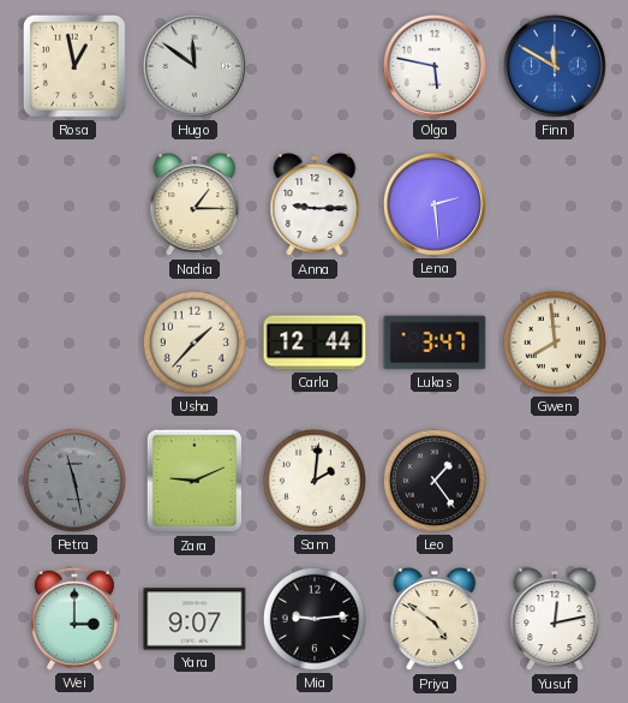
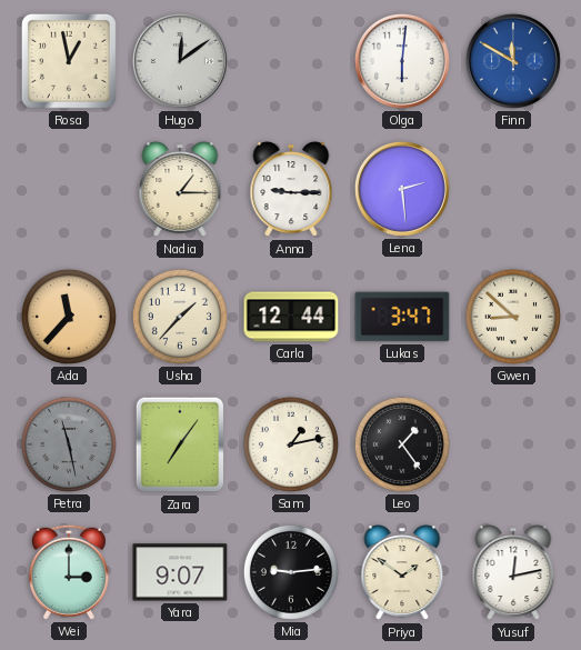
Hugo: 11:51 -> 12:09 (180, 61)
Olga: 5:47 -> 6:01 (402, 61)
Ada: none -> 11:37 (69, 317)
Gwen: 7:59 -> 8:52 (513, 317)
Zara: 9:11 -> 7:06 (180, 444)
Sam: 2:01 -> 1:13 (291, 444)
Priya: 4:51 -> 1:51 (402, 573)
